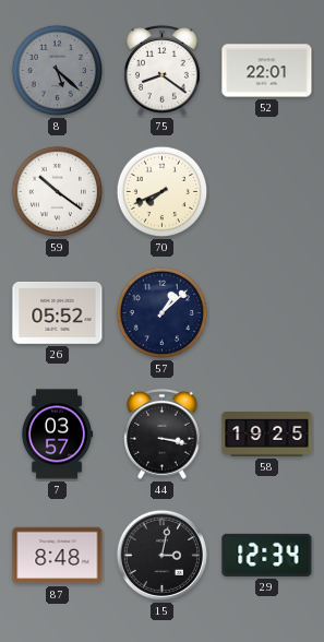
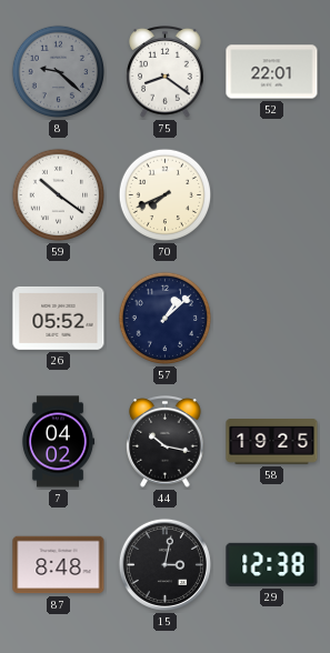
8: 5:22 -> 9:22 (59, 72)
7: 03:57 -> 04:02 (58, 442)
44: 3:17 -> 10:17 (166, 442)
29: 12:34 -> 12:38 (272, 564)
